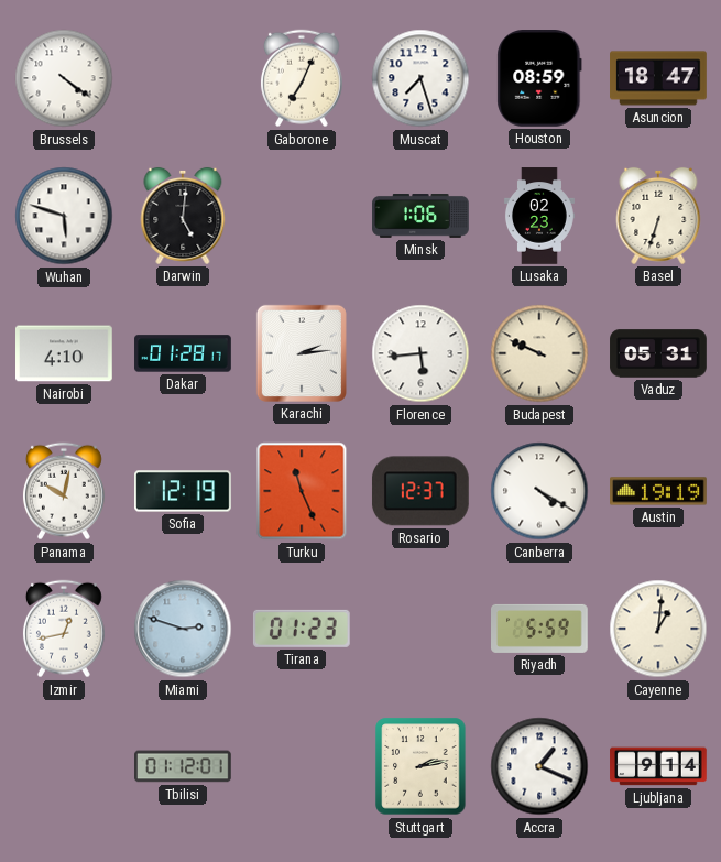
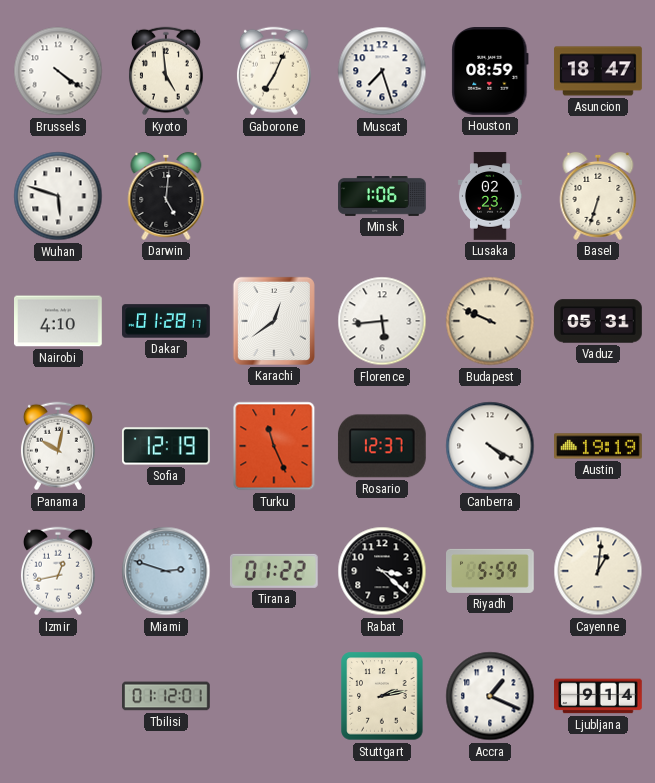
Kyoto: none -> 4:59 (166, 71)
Karachi: 2:14 -> 12:39 (274, 321)
Tirana: 01:23 -> 01:22 (274, 571)
Rabat: none -> 3:22 (382, 571)
